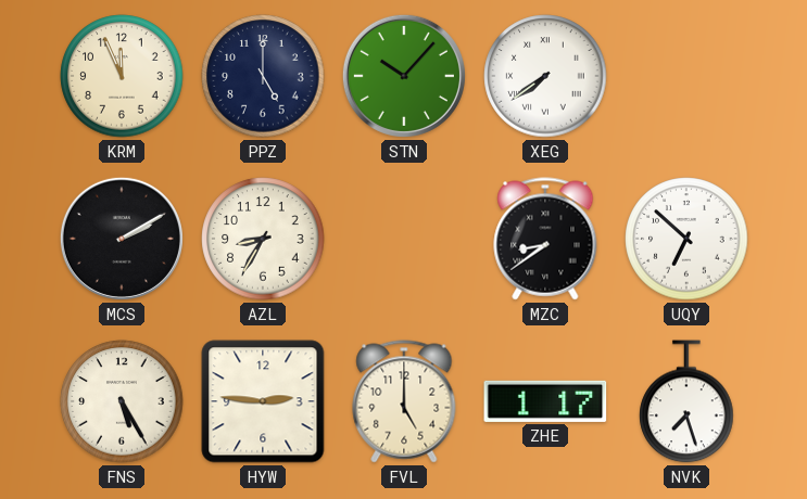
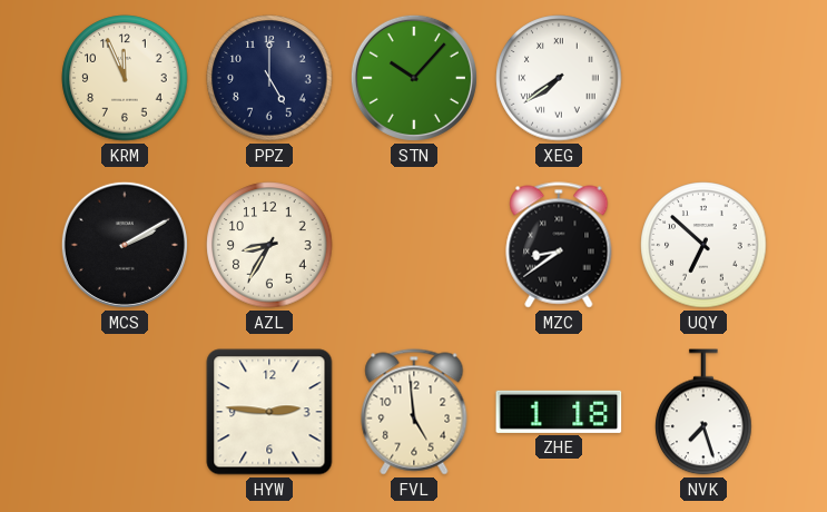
FNS: 5:25 -> none (122, 401)
FVL: 5:00 -> 4:59 (414, 412)
ZHE: 1:17 -> 1:18 (559, 412)
